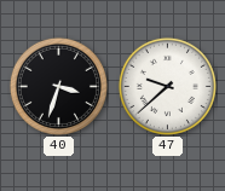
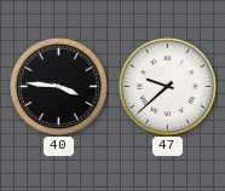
40: 3:33 -> 3:46 (58, 86)
